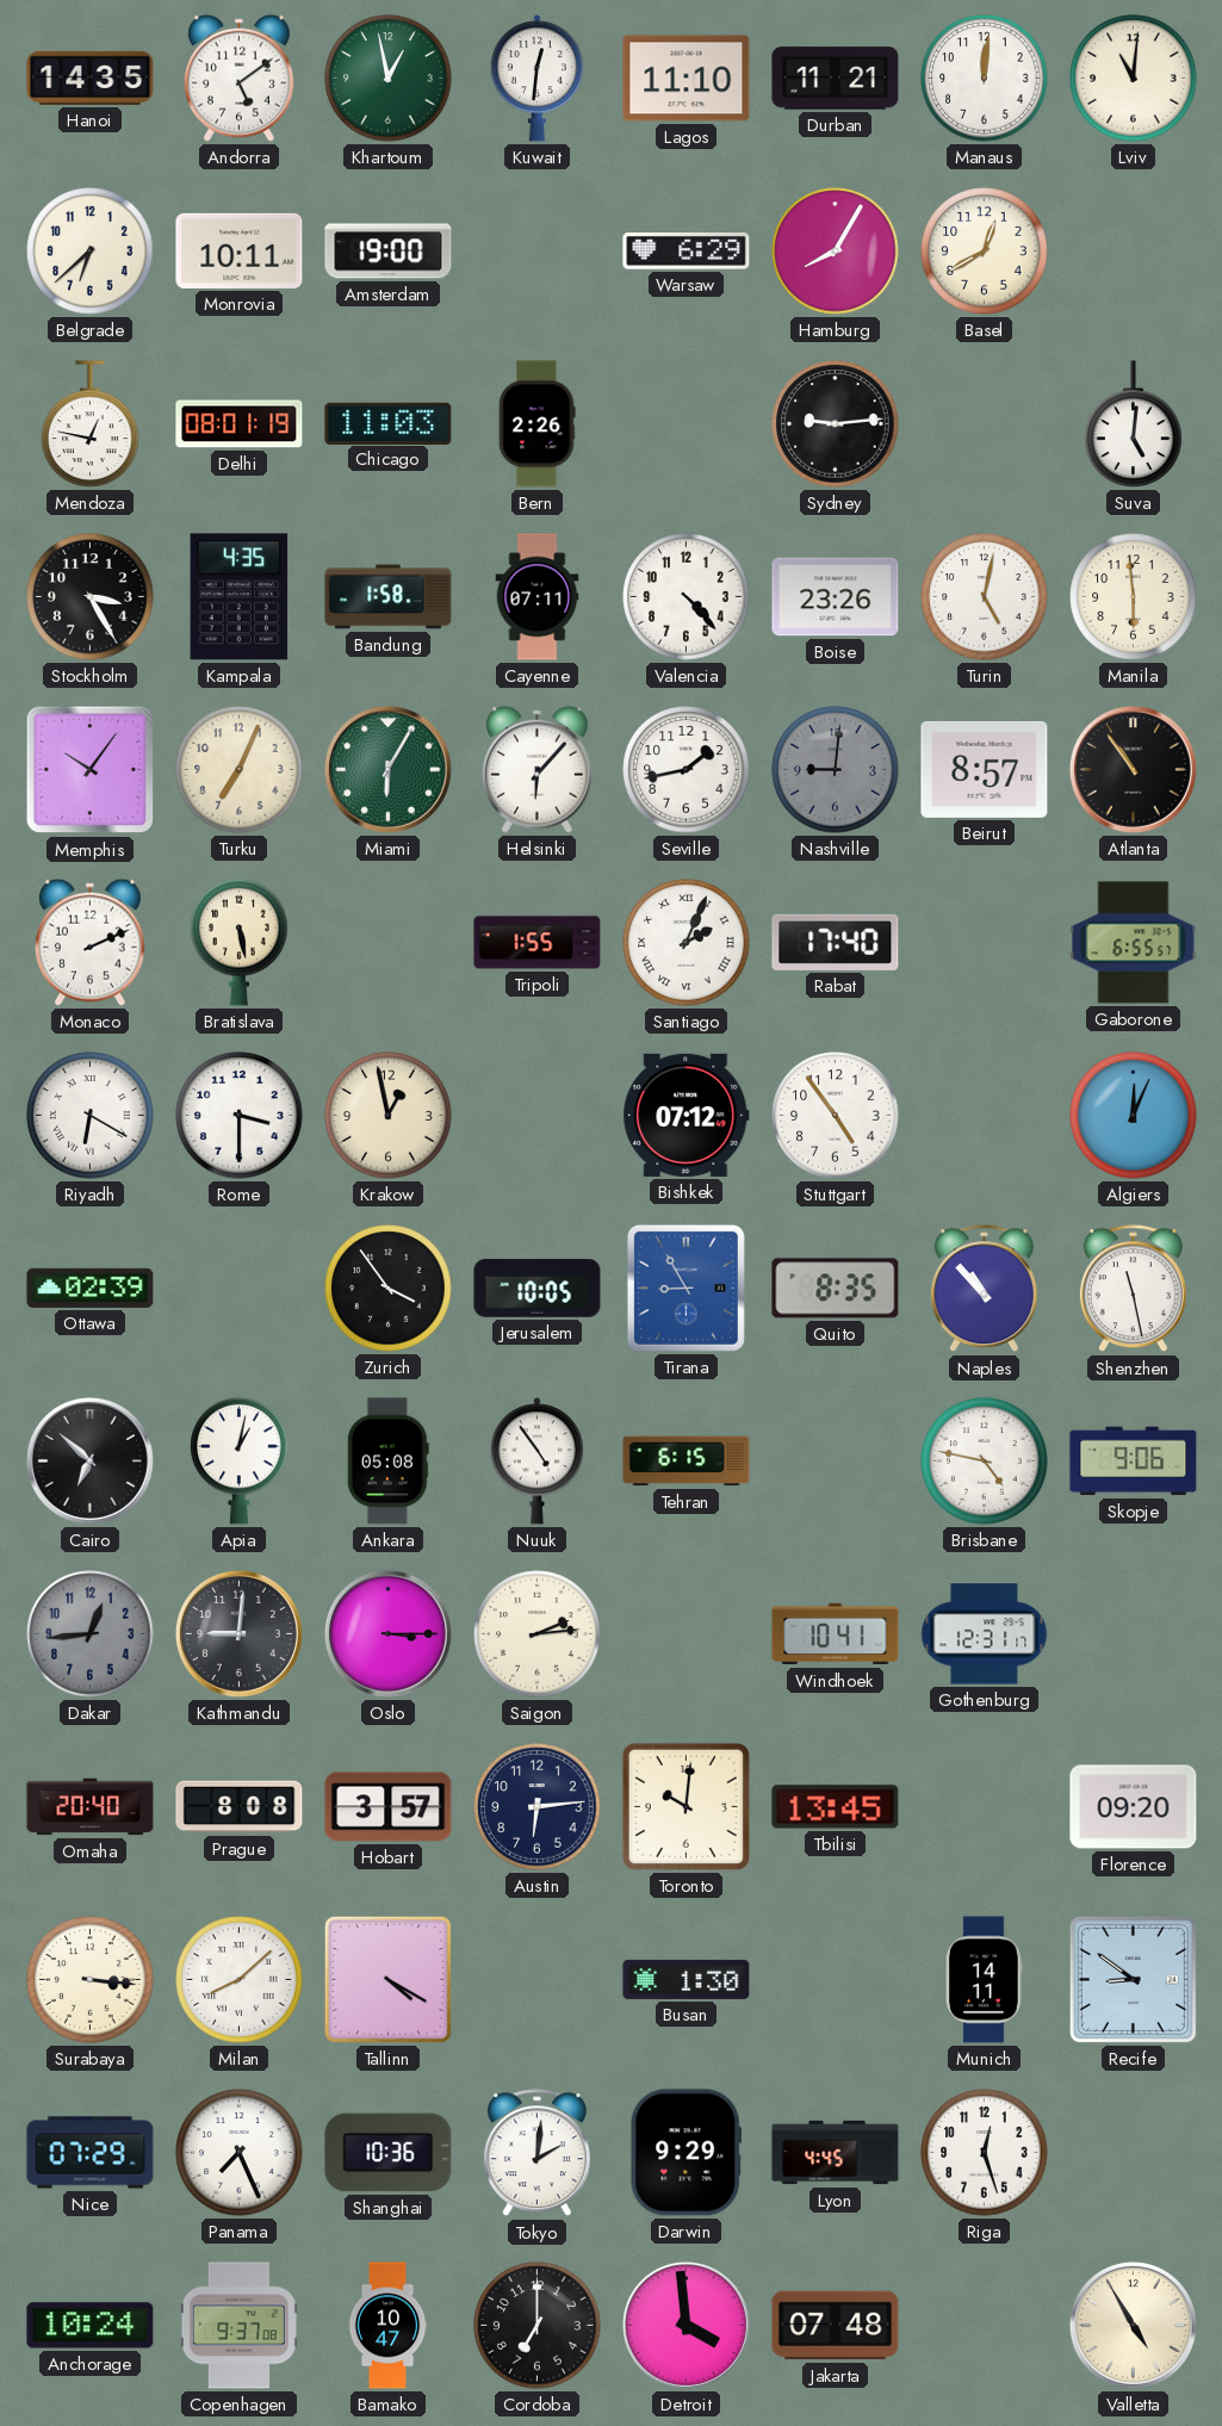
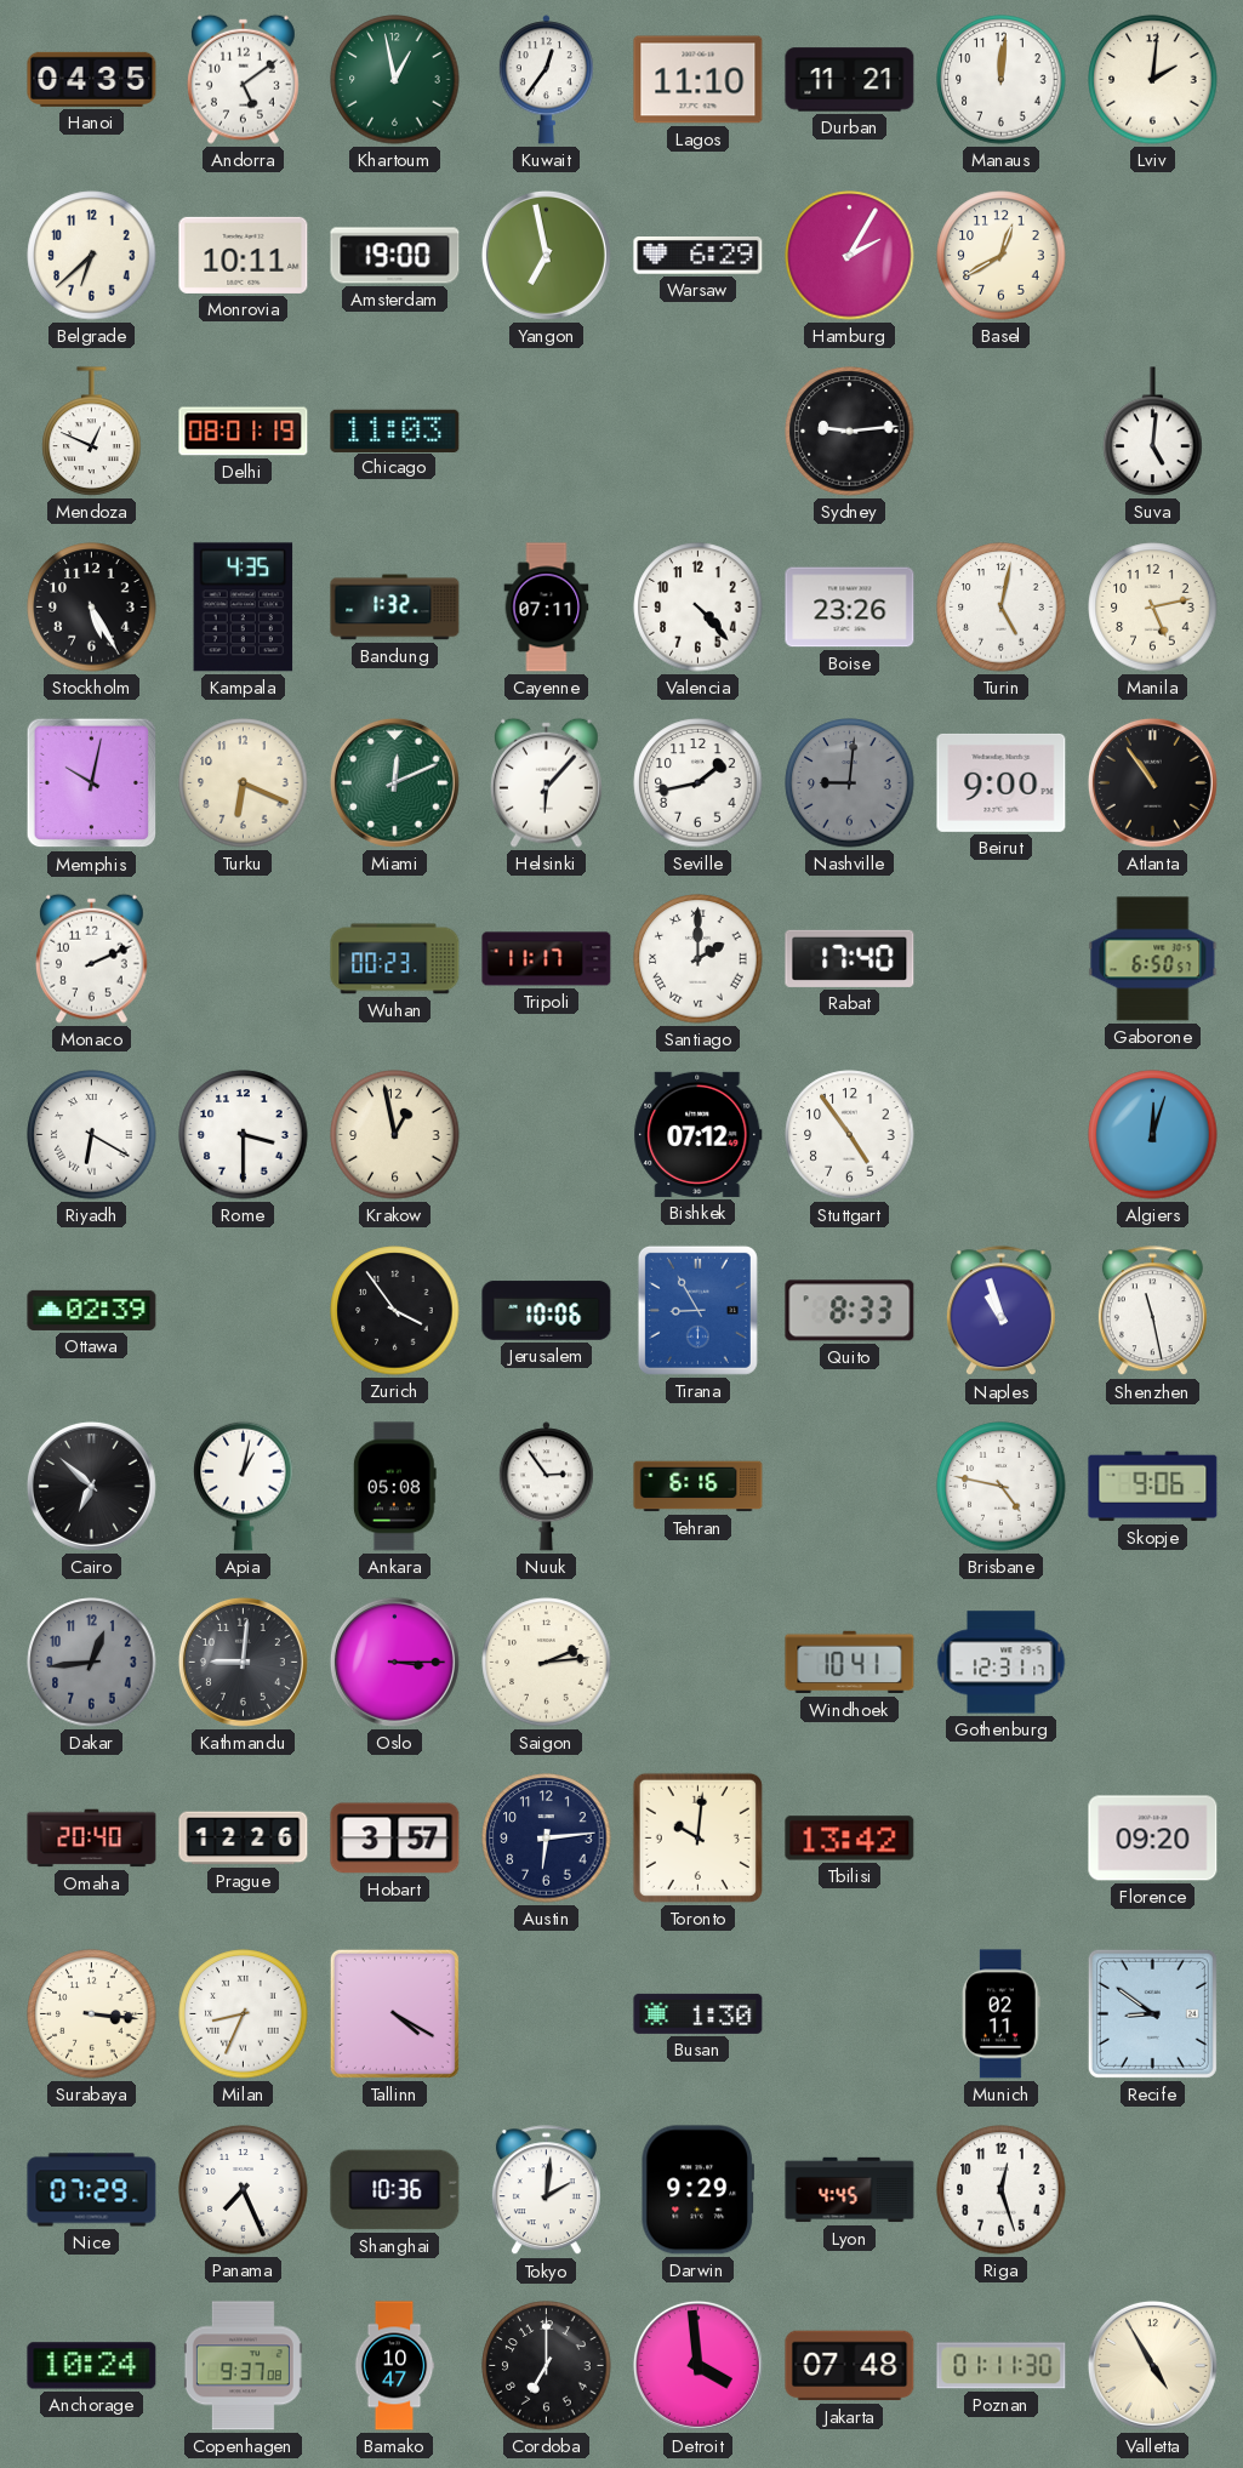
Hanoi: 14:35 -> 04:35 (92, 79)
Kuwait: 12:31 -> 12:36 (546, 80)
Lviv: 11:01 -> 2:01 (1153, 80)
Yangon: none -> 6:58 (546, 255)
Hamburg: 8:05 -> 2:05 (850, 256)
Mendoza: 12:47 -> 12:49 (92, 432)
Bern: 2:26 -> none (536, 424)
Stockholm: 3:25 -> 5:25 (92, 608)
Bandung: 1:58 -> 1:32 (395, 608)
Manila: 5:59 -> 5:13 (1153, 608)
Memphis: 10:06 -> 10:02 (92, 783)
Turku: 7:04 -> 6:19 (244, 783)
Miami: 6:05 -> 12:11 (394, 782)
Beirut: 8:57 -> 9:00 (1002, 782)
Bratislava: 5:28 -> none (240, 942)
Wuhan: none -> 00:23 (395, 959)
Tripoli: 1:55 -> 11:17 (547, 959)
Santiago: 2:04 -> 2:00 (699, 959)
Gaborone: 6:55 -> 6:50 (1153, 959)
Algiers: 12:04 -> 12:03 (1153, 1135)
Jerusalem: 10:05 -> 10:06 (547, 1311)
Quito: 8:35 -> 8:33 (850, 1311)
Naples: 10:53 -> 10:57 (1000, 1311)
Nuuk: 4:54 -> 2:54 (546, 1487)
Tehran: 6:15 -> 6:16 (699, 1487)
Prague: 8:08 -> 12:26 (244, 1839)
Tbilisi: 13:45 -> 13:42 (850, 1839)
Milan: 8:08 -> 8:34 (244, 2014)
Munich: 14:11 -> 02:11 (1002, 2014)
Poznan: none -> 01:11 (1002, 2366)
